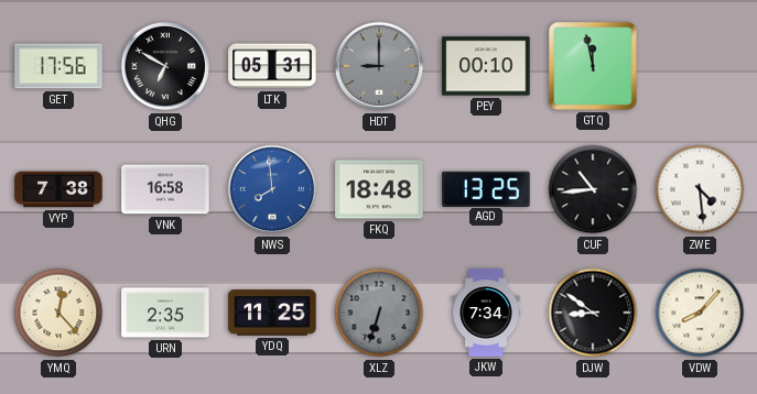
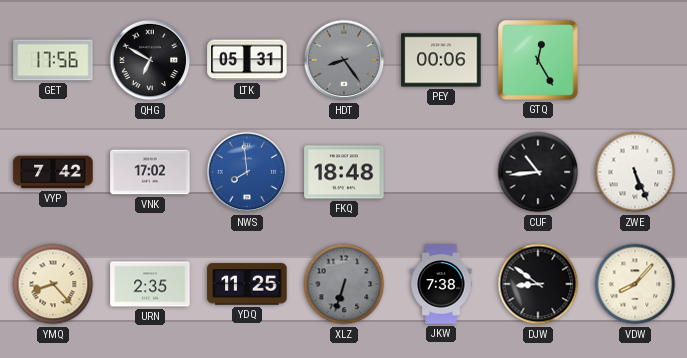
HDT: 9:00 -> 8:24 (344, 60)
PEY: 00:10 -> 00:06 (441, 60)
GTQ: 11:58 -> 12:25 (538, 60)
VYP: 7:38 -> 7:42 (53, 172)
VNK: 16:58 -> 17:02 (150, 172)
AGD: 13:25 -> none (486, 188)
ZWE: 4:29 -> 5:26 (635, 172)
YMQ: 12:23 -> 8:23 (53, 284)
JKW: 7:34 -> 7:38 (441, 284)
